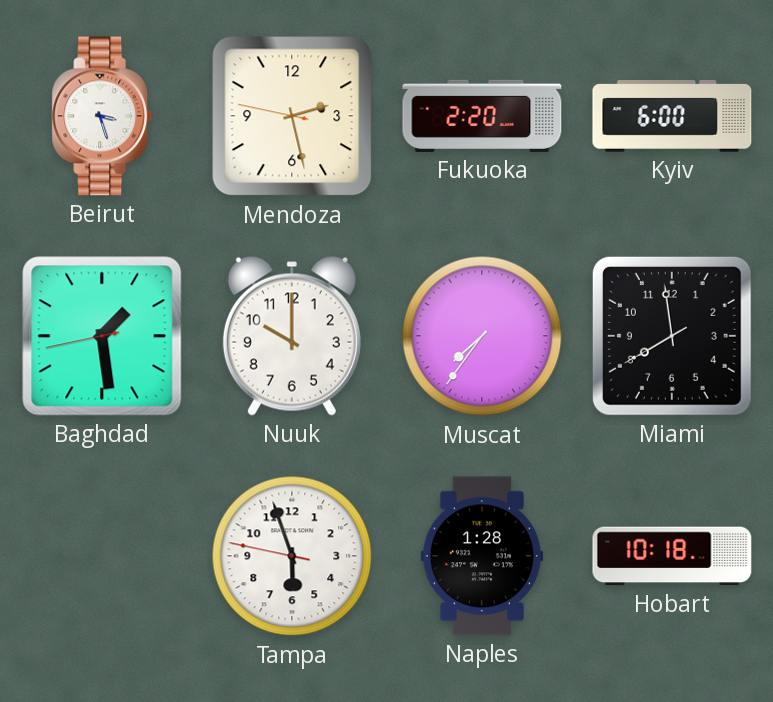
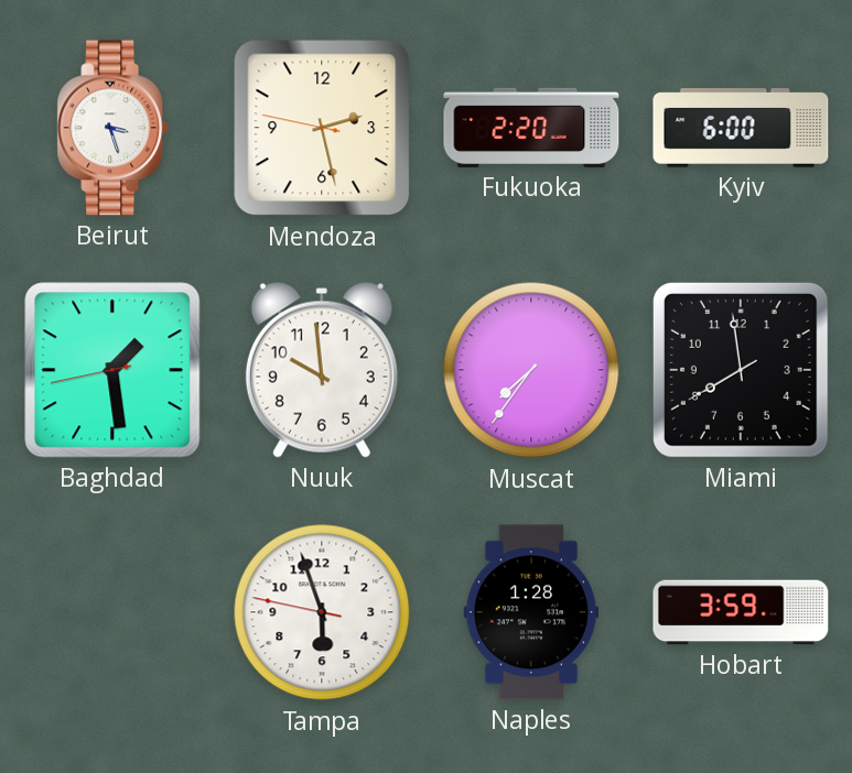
Nuuk: 10:00 -> 9:59 (322, 370)
Hobart: 10:18 -> 3:59 (741, 612)
